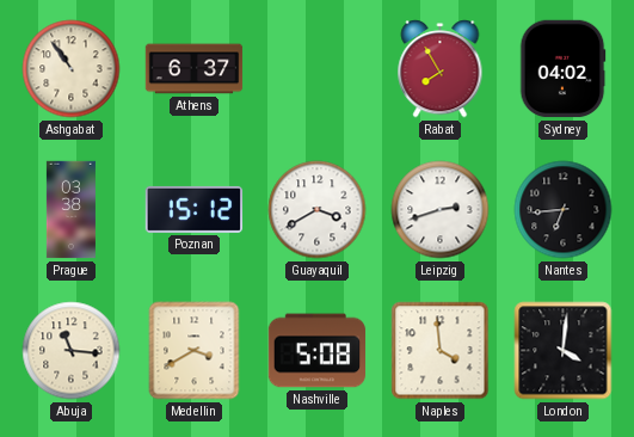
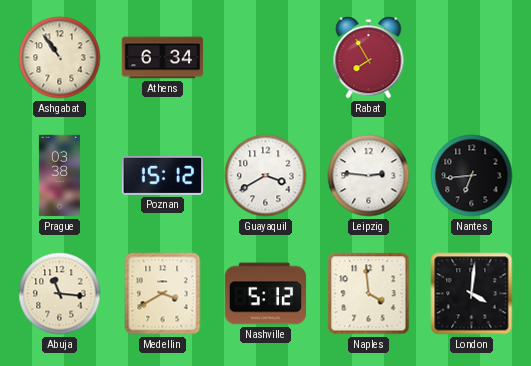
Athens: 6:37 -> 6:34 (163, 58)
Sydney: 04:02 -> none (562, 69)
Leipzig: 2:42 -> 2:46 (369, 176)
Nashville: 5:08 -> 5:12 (266, 294)
